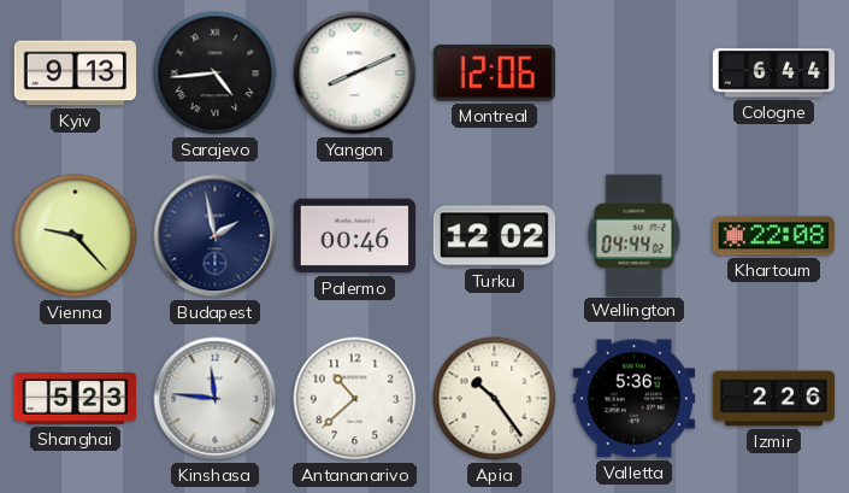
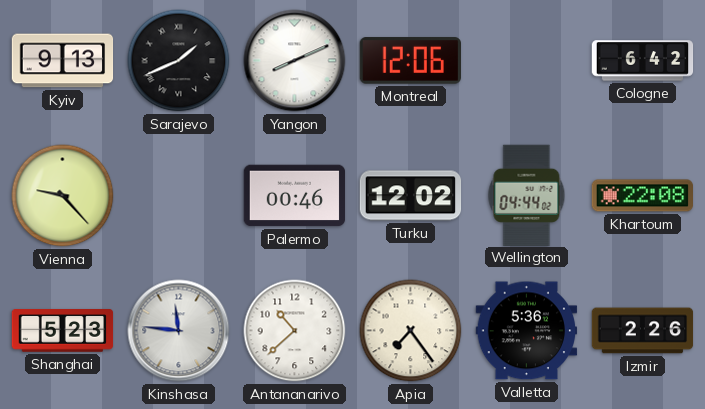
Sarajevo: 4:44 -> 1:41 (179, 61)
Cologne: 6:44 -> 6:42 (643, 61)
Budapest: 1:58 -> none (216, 236)
Apia: 10:24 -> 7:24 (411, 331)
